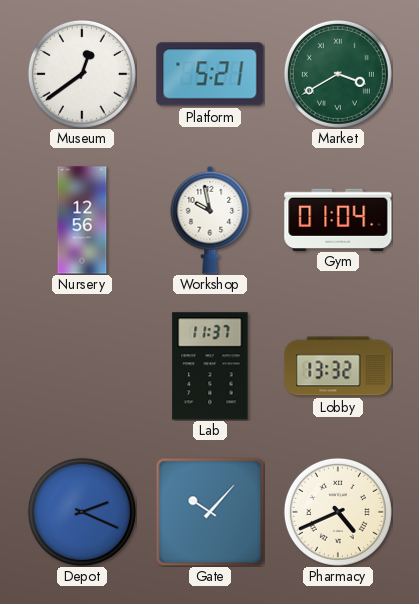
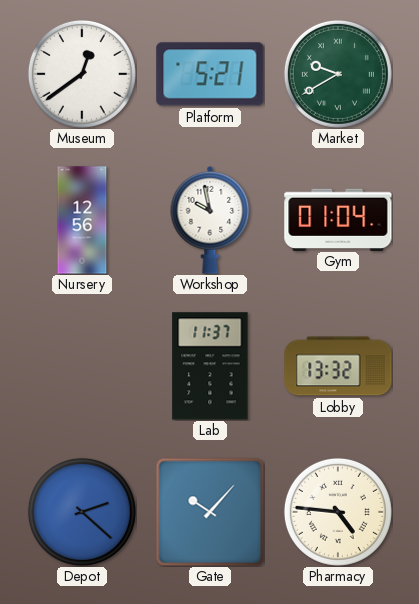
Market: 3:40 -> 9:40 (338, 74)
Depot: 2:19 -> 2:22 (82, 512)
Pharmacy: 4:41 -> 4:46 (338, 512)
